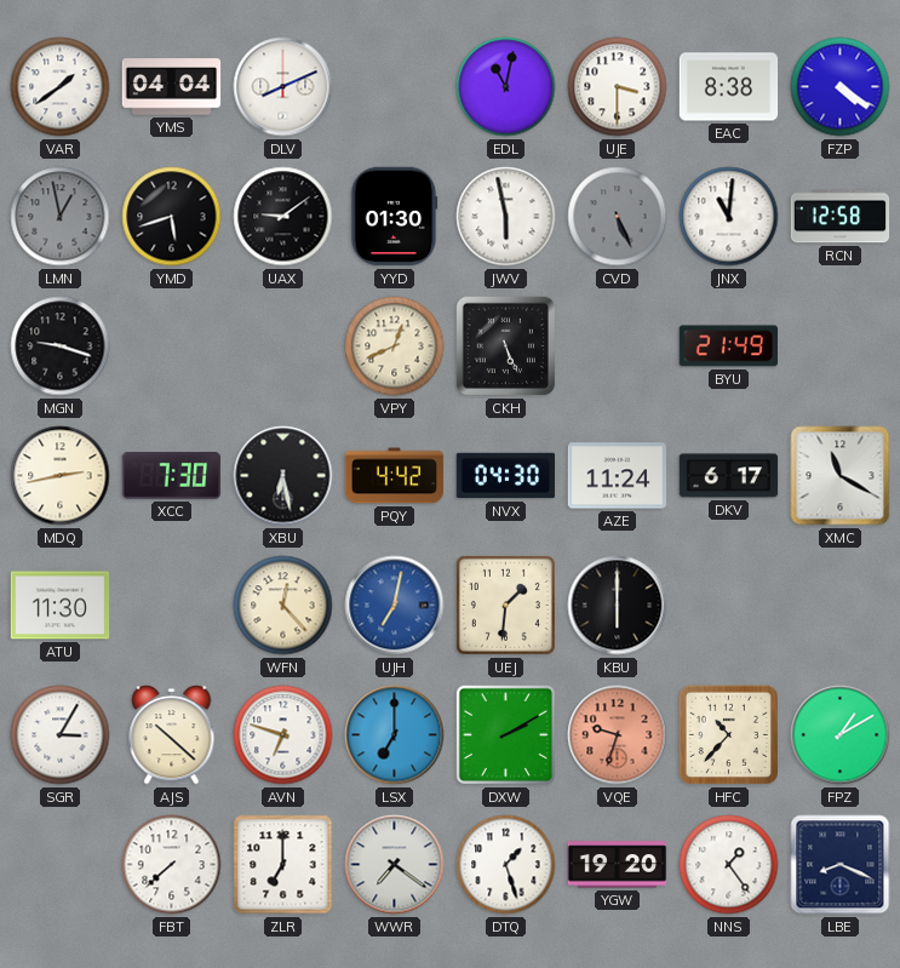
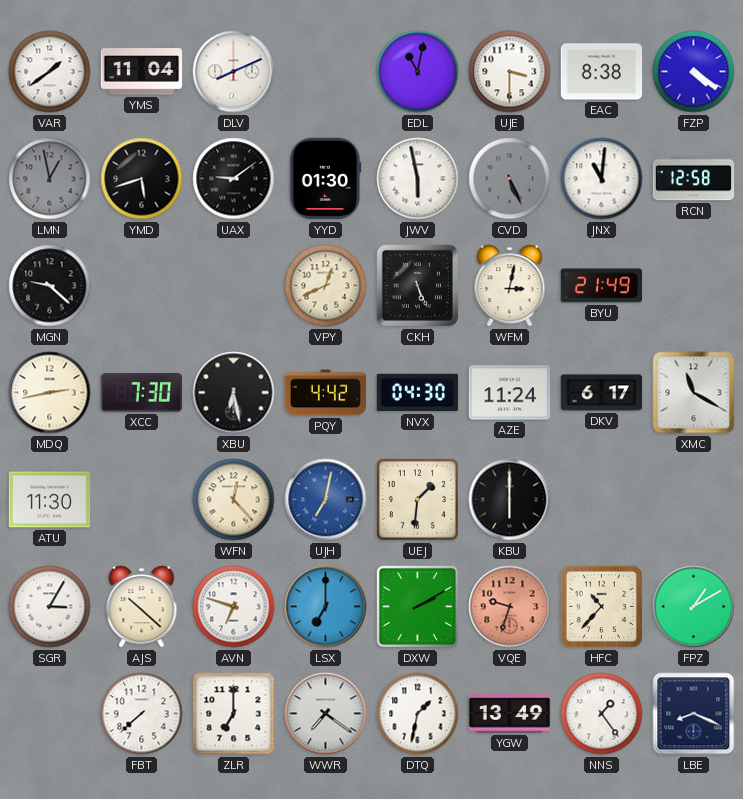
YMS: 04:04 -> 11:04 (142, 72)
MGN: 9:18 -> 9:22 (50, 286)
WFM: none -> 3:02 (510, 286)
DTQ: 1:27 -> 1:32 (418, 714)
YGW: 19:20 -> 13:49 (510, 714)
